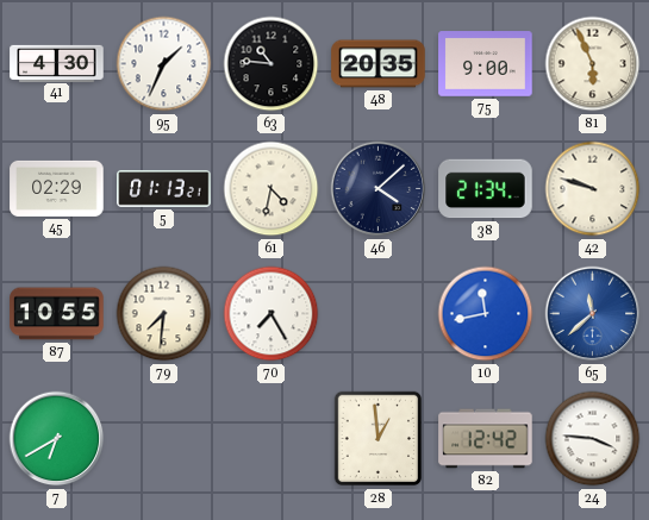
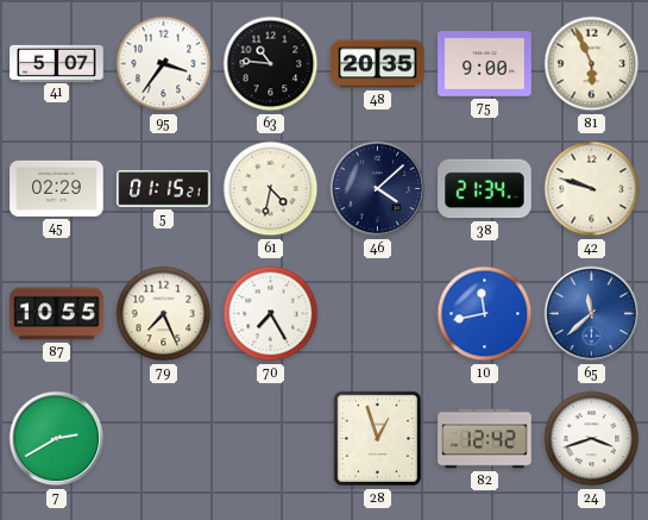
41: 4:30 -> 5:07 (57, 63)
95: 1:34 -> 3:36 (164, 64)
5: 01:13 -> 01:15 (164, 188)
79: 7:31 -> 7:26 (164, 314)
7: 6:40 -> 2:40 (57, 439)
28: 12:59 -> 12:57 (378, 439)
24: 3:46 -> 3:42 (592, 439)
